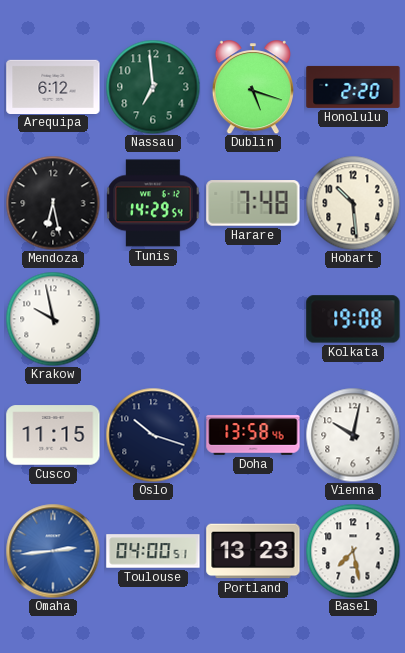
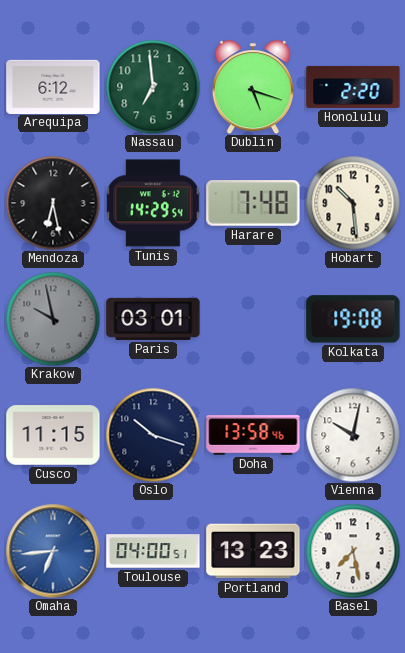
Krakow dial: white -> grey (53, 319)
Paris: none -> 03:01 (153, 319)
Omaha: 2:44 -> 6:44 (53, 551)
